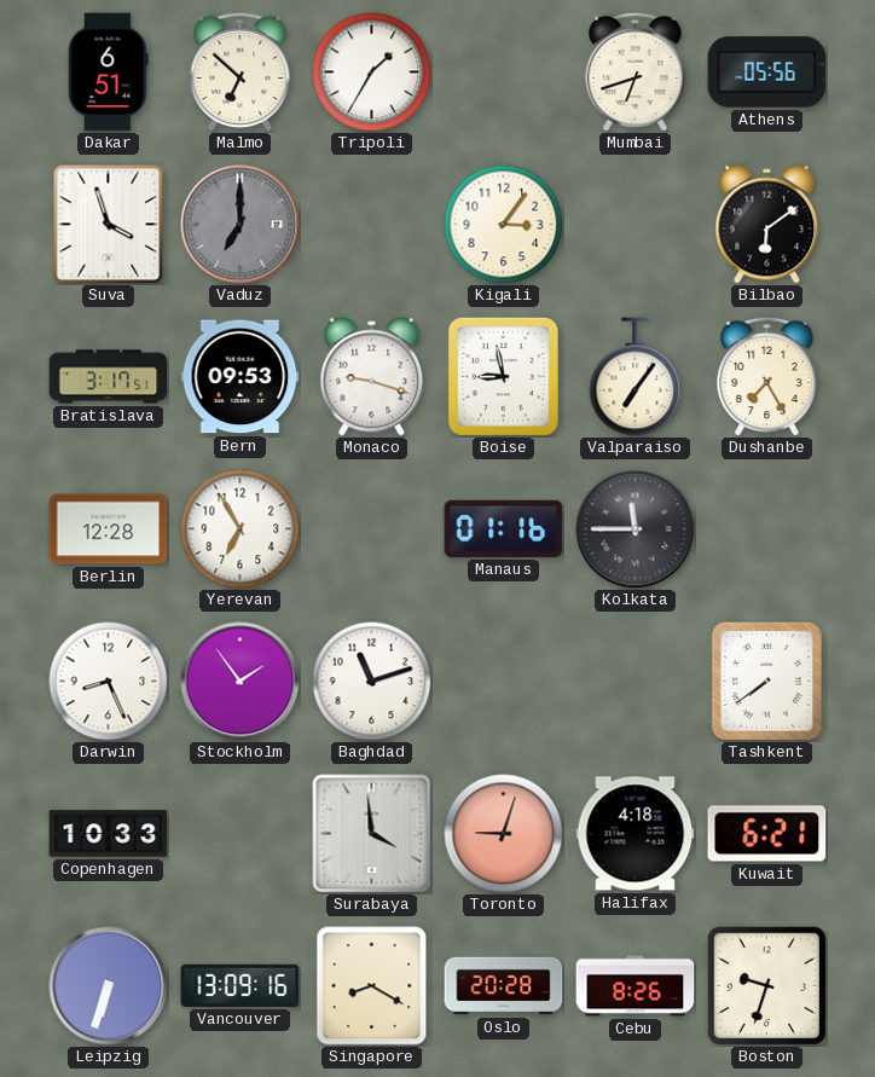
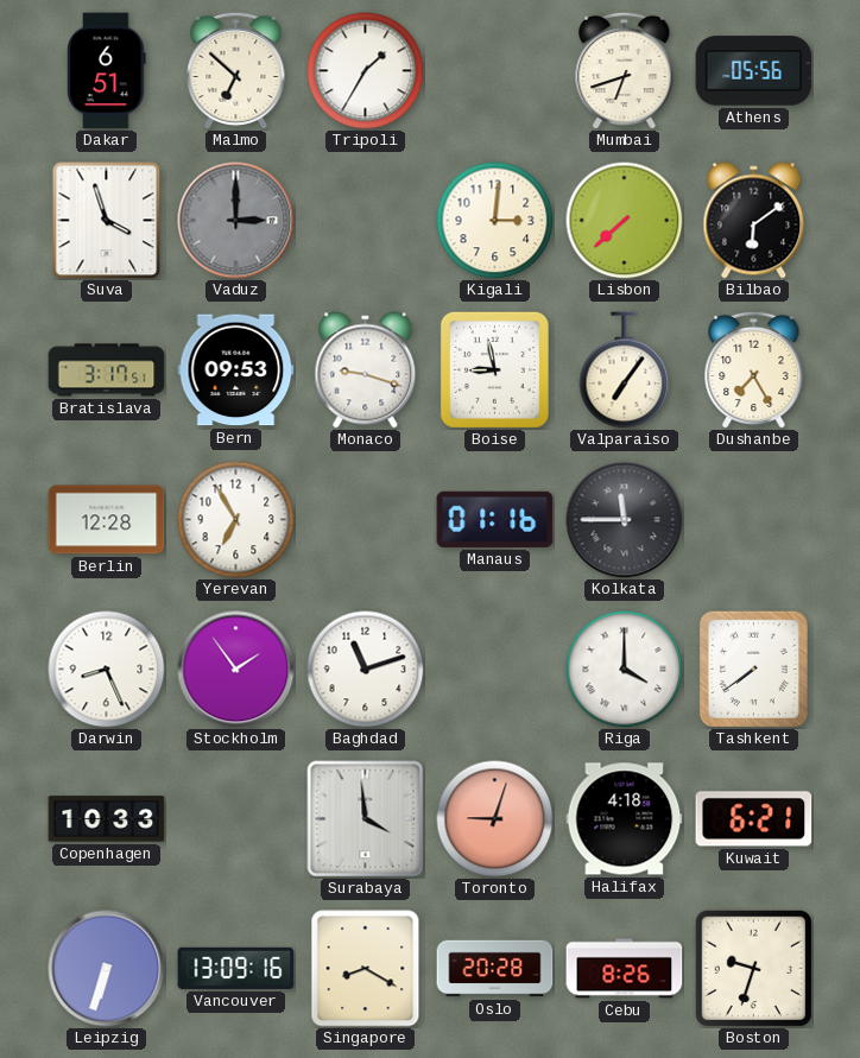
Vaduz: 7:00 -> 3:00 (236, 221)
Kigali: 3:06 -> 3:01 (495, 221)
Lisbon: none -> 7:38 (625, 221)
Riga: none -> 4:00 (625, 670)
